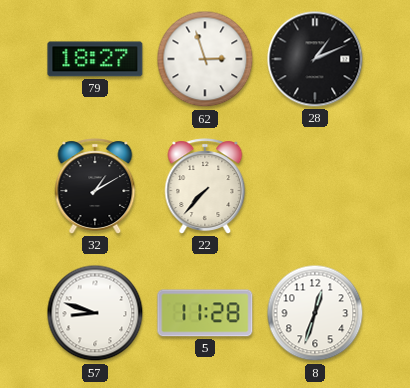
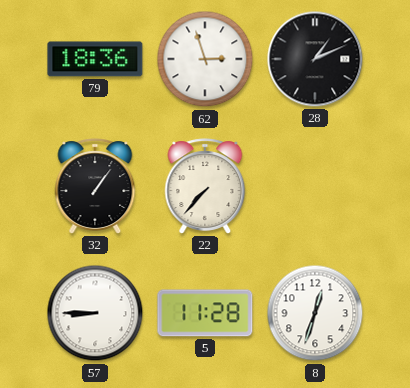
79: 18:27 -> 18:36 (95, 59)
32: 1:10 -> 1:06 (95, 186)
57: 8:48 -> 8:45 (95, 313)
